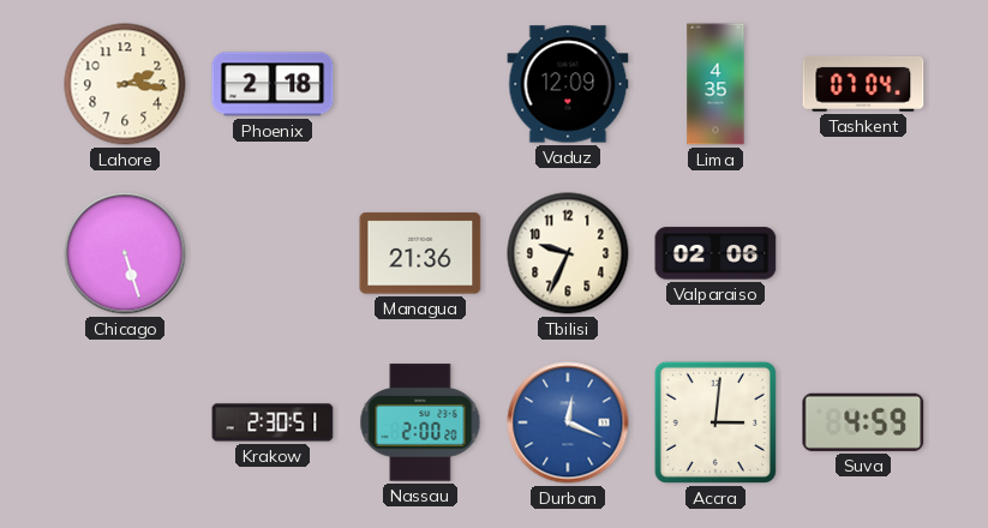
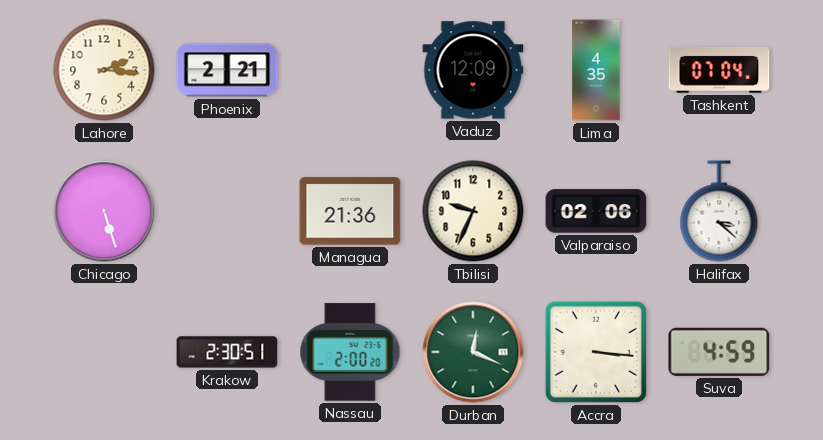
Phoenix: 2:18 -> 2:21 (227, 70)
Halifax: none -> 3:22 (719, 211)
Durban dial: blue -> green (473, 352)
Accra: 3:01 -> 3:16 (596, 352)
